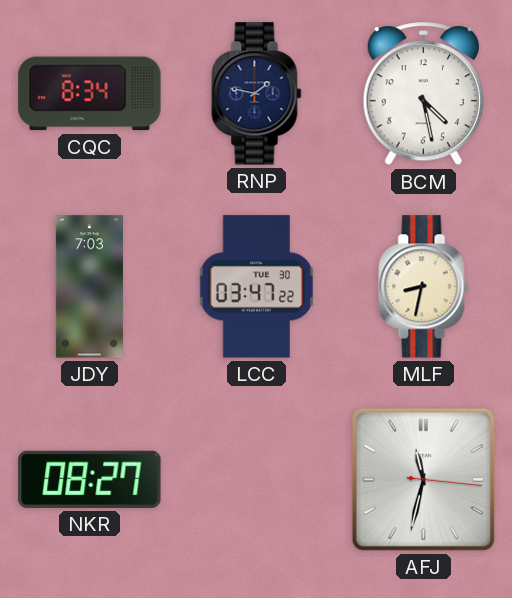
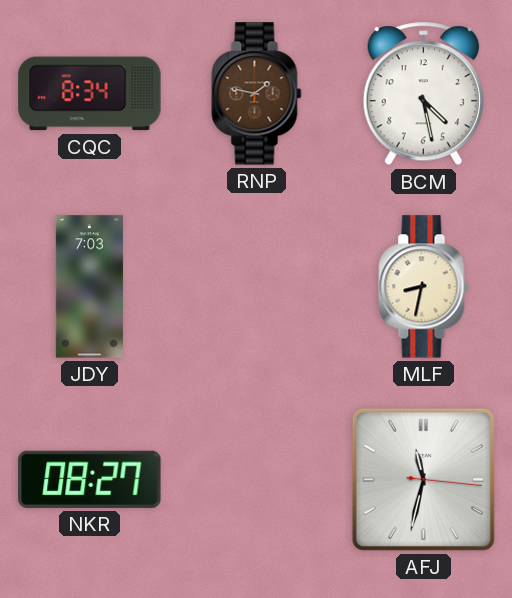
RNP dial: navy -> brown (257, 94)
LCC: 03:47 -> none (257, 287)
